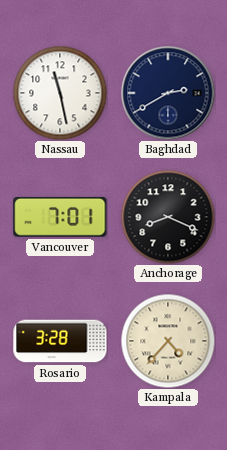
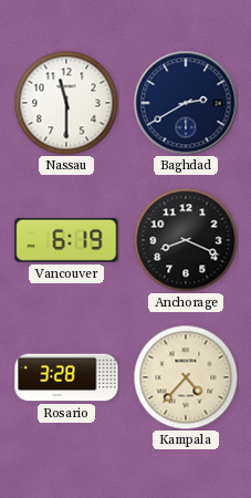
Nassau: 11:28 -> 11:30 (66, 103)
Vancouver: 7:01 -> 6:19 (66, 240)
